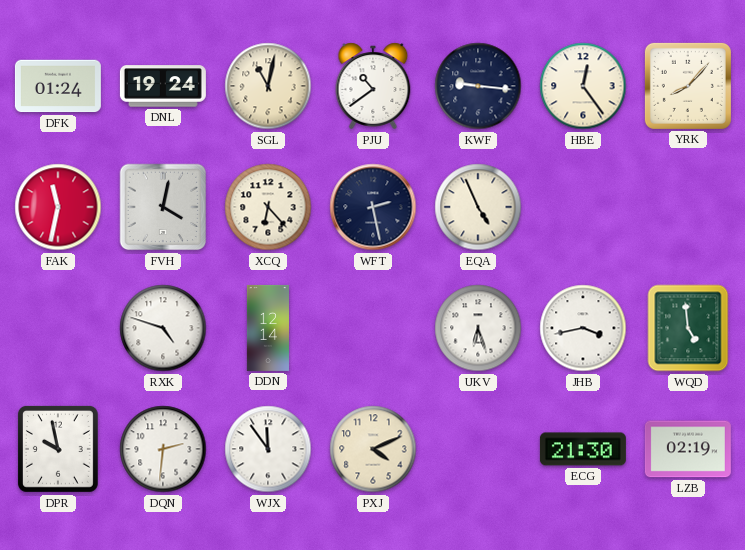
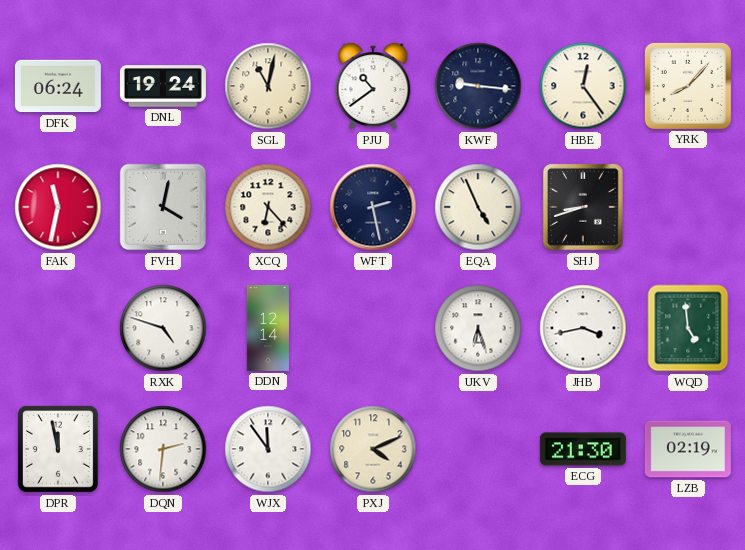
DFK: 01:24 -> 06:24 (58, 86)
SHJ: none -> 8:42 (583, 207)
DPR: 9:58 -> 11:58 (58, 449)
